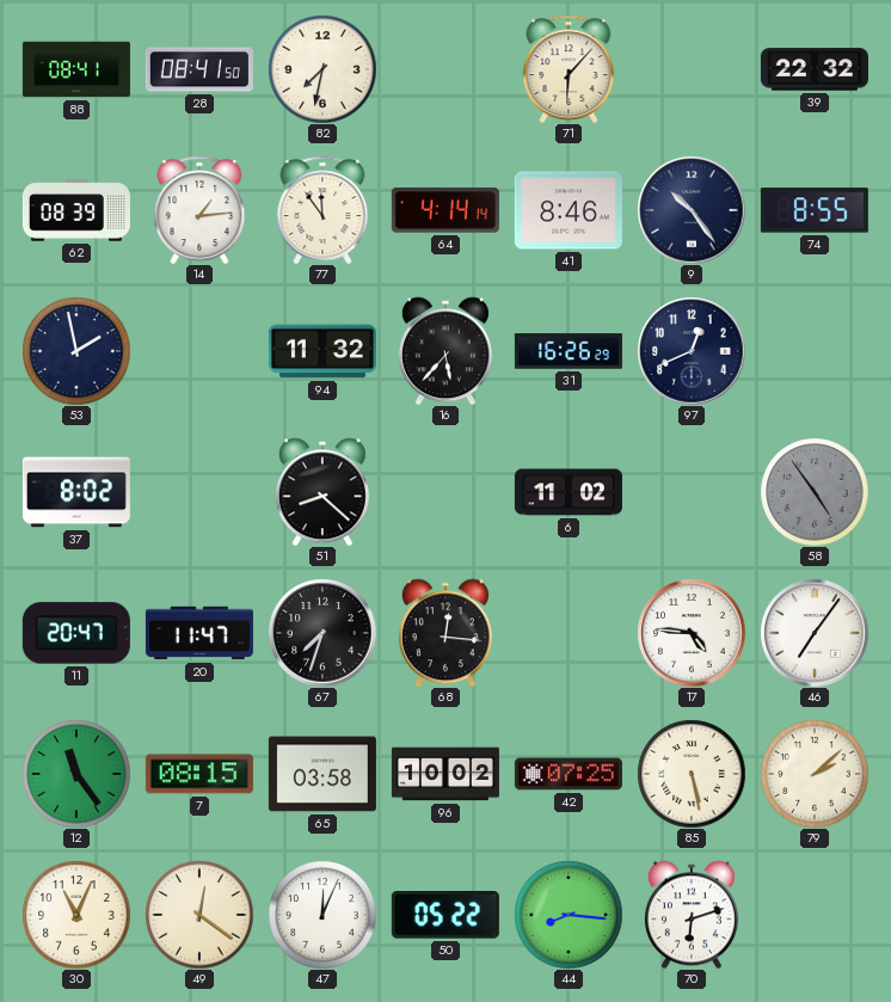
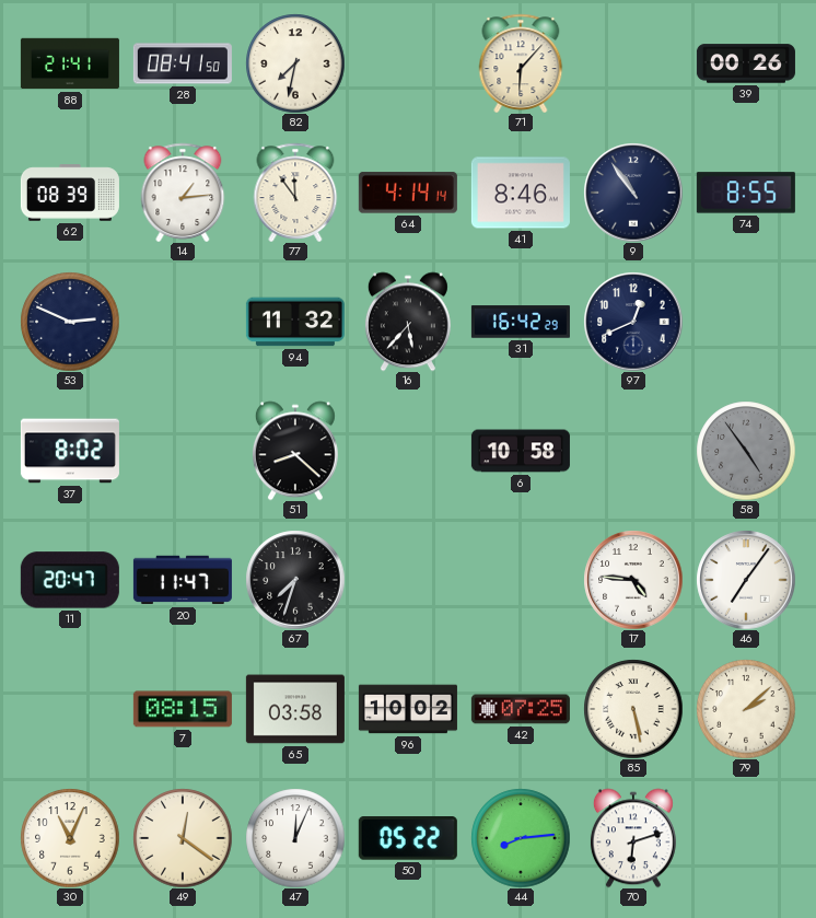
88: 08:41 -> 21:41 (70, 63)
39: 22:32 -> 00:26 (746, 63)
9: 10:24 -> 10:54 (633, 193)
53: 1:58 -> 2:49 (70, 322)
31: 16:26 -> 16:42 (521, 322)
6: 11:02 -> 10:58 (521, 451)
68: 12:16 -> none (445, 633)
12: 11:24 -> none (76, 774)
44: 8:16 -> 8:14 (521, 838)
